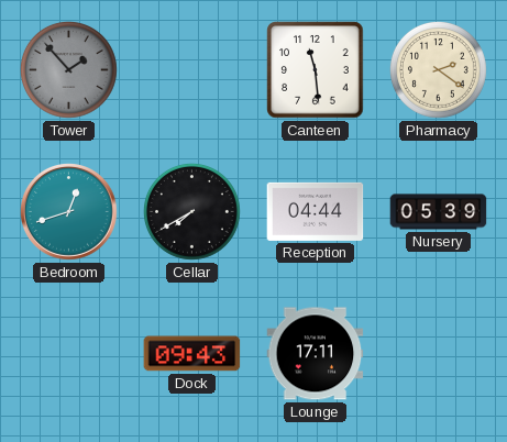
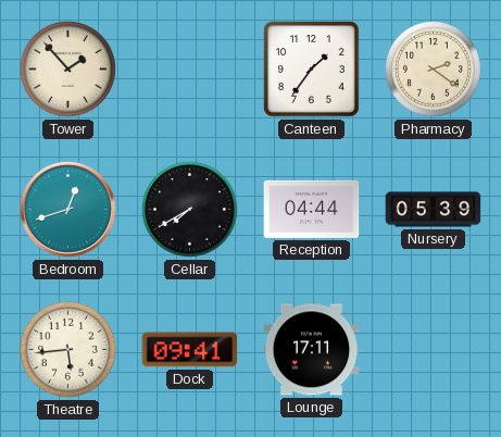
Tower dial: grey -> cream (67, 68)
Canteen: 11:29 -> 1:36 (312, 70)
Theatre: none -> 5:44 (67, 349)
Dock: 09:43 -> 09:41 (190, 350)
